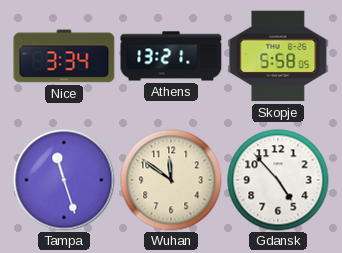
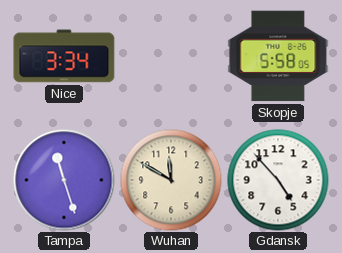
Athens: 13:21 -> none (171, 56)
Wuhan: 11:51 -> 11:50 (171, 180)
